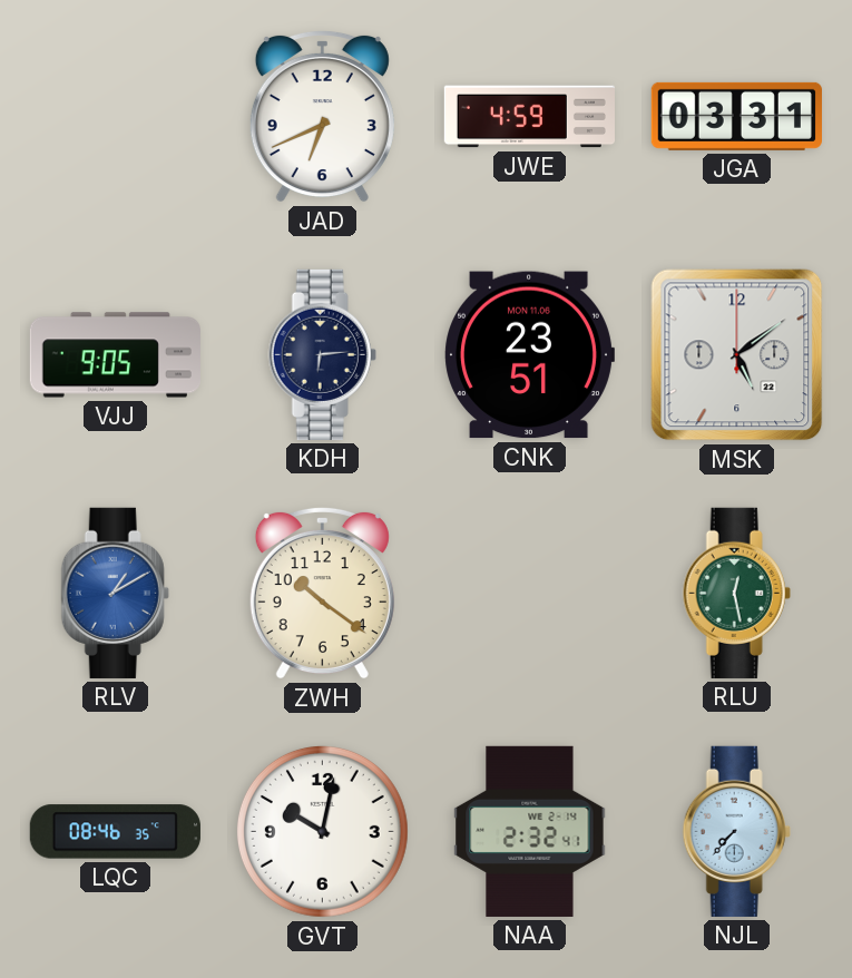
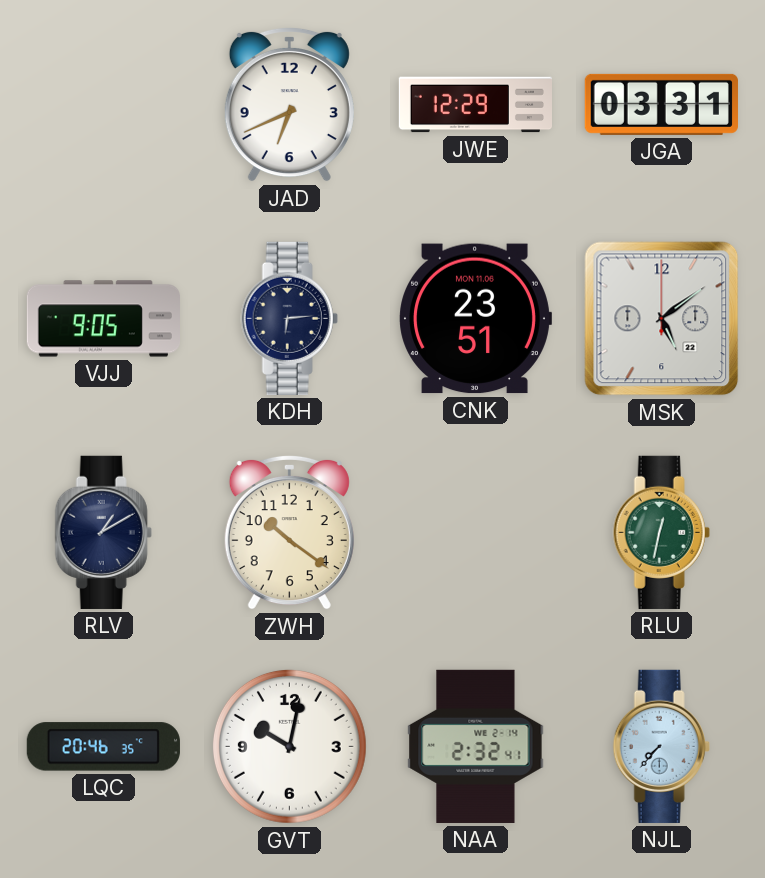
JWE: 4:59 -> 12:29 (475, 105)
RLV dial: blue -> navy (103, 532)
RLU: 12:28 -> 12:32 (661, 532)
LQC: 08:46 -> 20:46 (103, 747)
